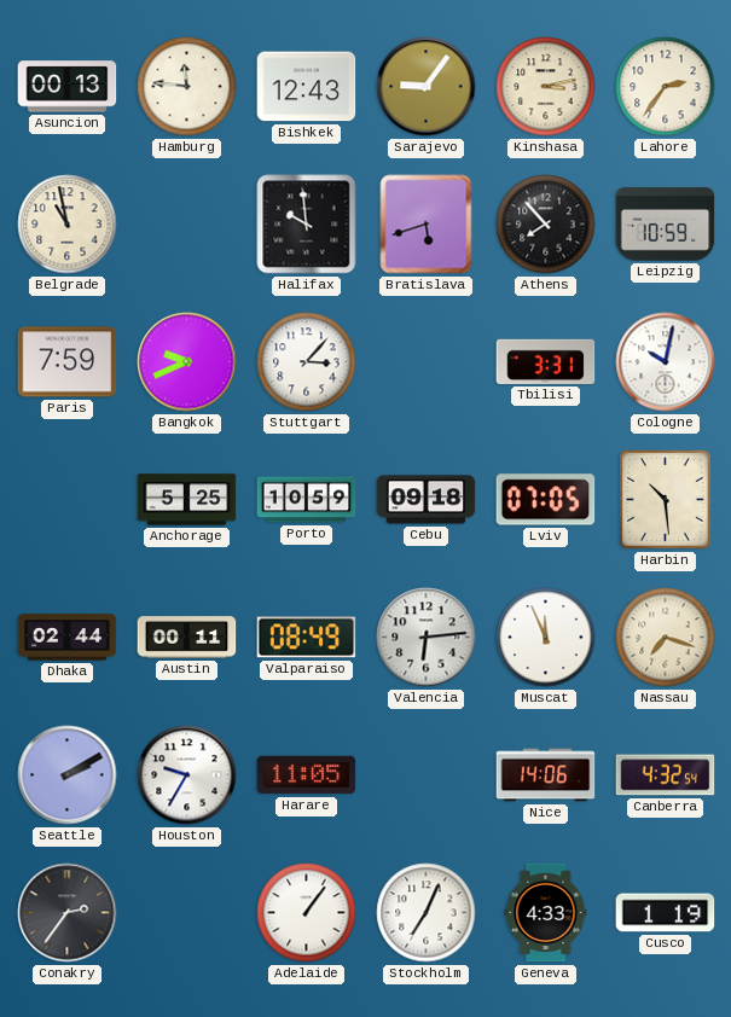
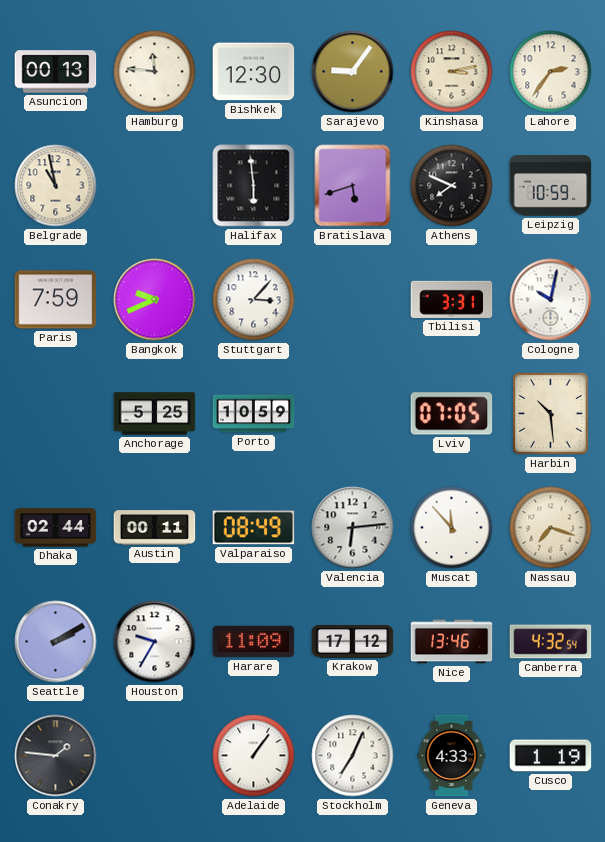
Bishkek: 12:43 -> 12:30 (254, 72)
Halifax: 9:59 -> 5:59 (254, 186)
Athens: 7:53 -> 7:49 (452, 186)
Cebu: 09:18 -> none (427, 500)
Muscat: 11:56 -> 11:53 (452, 528)
Harare: 11:05 -> 11:09 (254, 642)
Krakow: none -> 17:12 (353, 642)
Nice: 14:06 -> 13:46 (452, 642)
Conakry: 2:36 -> 1:46 (56, 756)
